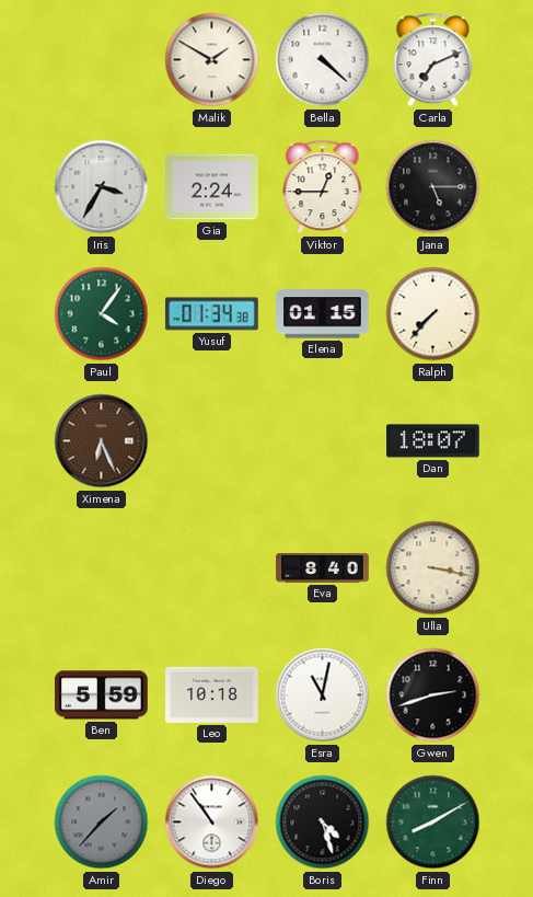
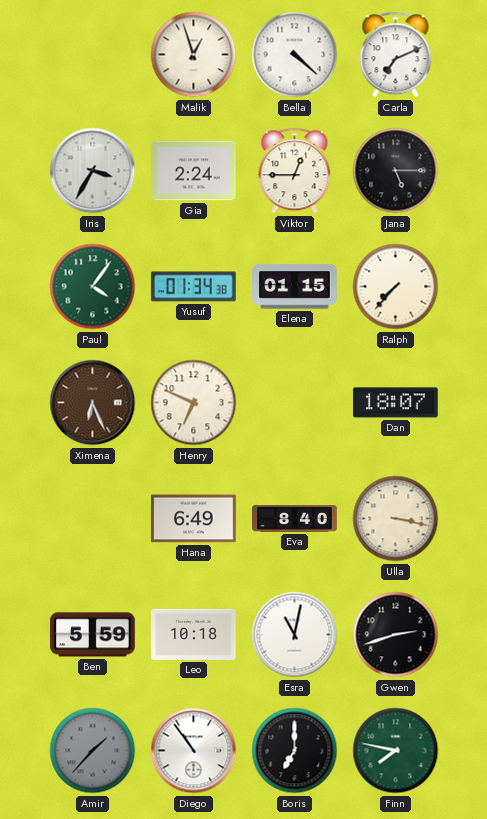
Malik: 1:50 -> 12:57 (194, 55)
Henry: none -> 6:49 (194, 403)
Hana: none -> 6:49 (194, 519)
Boris: 4:27 -> 7:00 (295, 751)
Finn: 8:10 -> 7:47 (396, 751)
